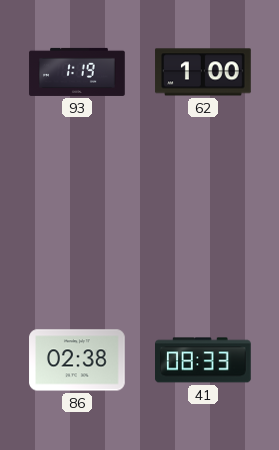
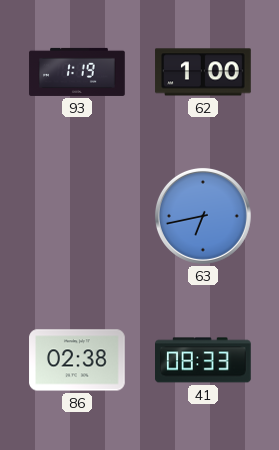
63: none -> 6:43 (203, 216)
